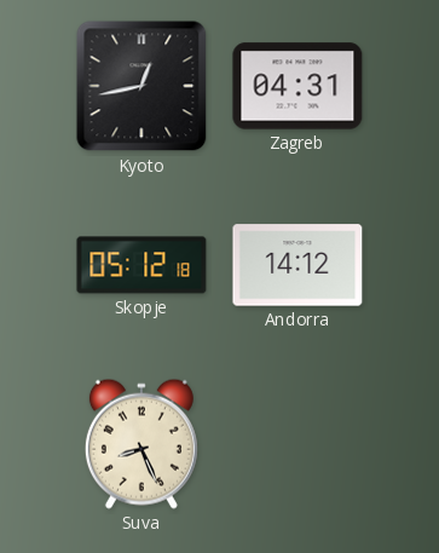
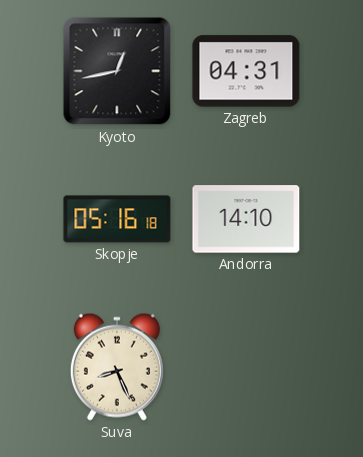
Skopje: 05:12 -> 05:16 (117, 219)
Andorra: 14:12 -> 14:10 (246, 219)
